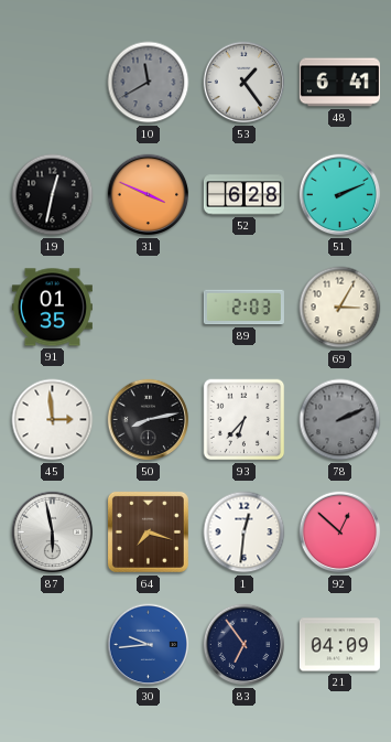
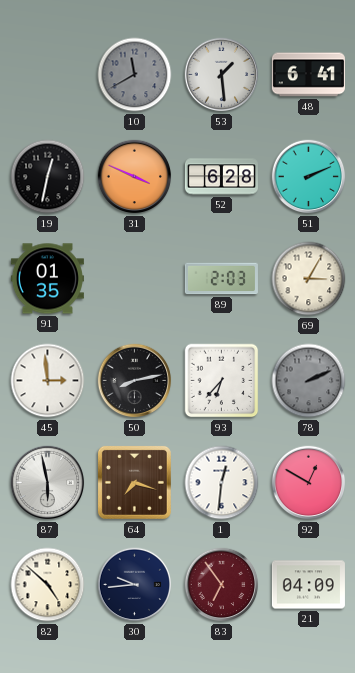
53: 1:24 -> 1:29 (222, 75)
92: 12:52 -> 12:50 (309, 483)
82: none -> 4:52 (48, 585)
30 dial: blue -> navy (135, 585)
83 dial: navy -> burgundy (222, 585)
